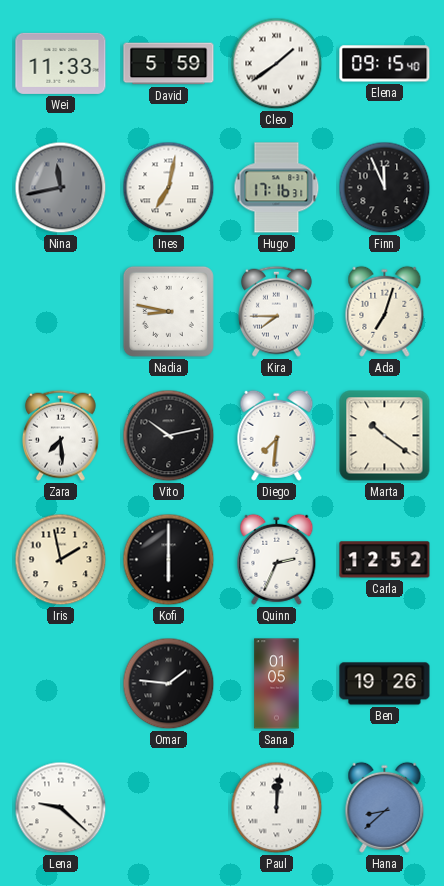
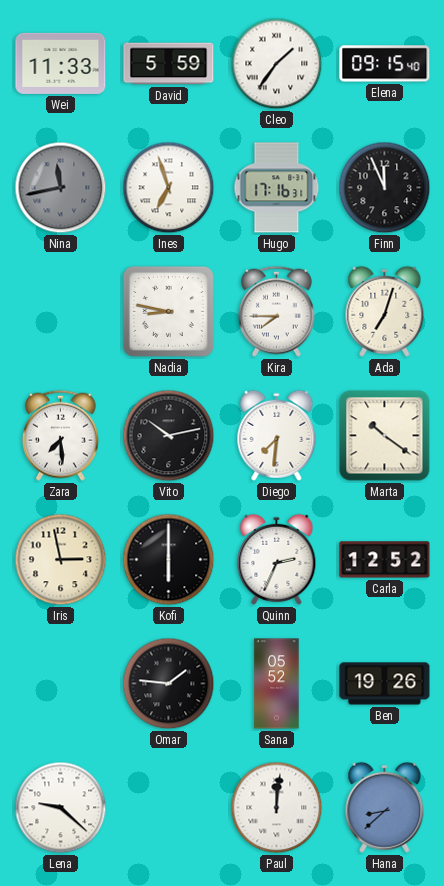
Cleo: 1:39 -> 1:36 (277, 64)
Ines: 7:02 -> 6:57 (169, 188)
Iris: 1:58 -> 2:58 (61, 560)
Sana: 01:05 -> 05:52 (277, 684)
